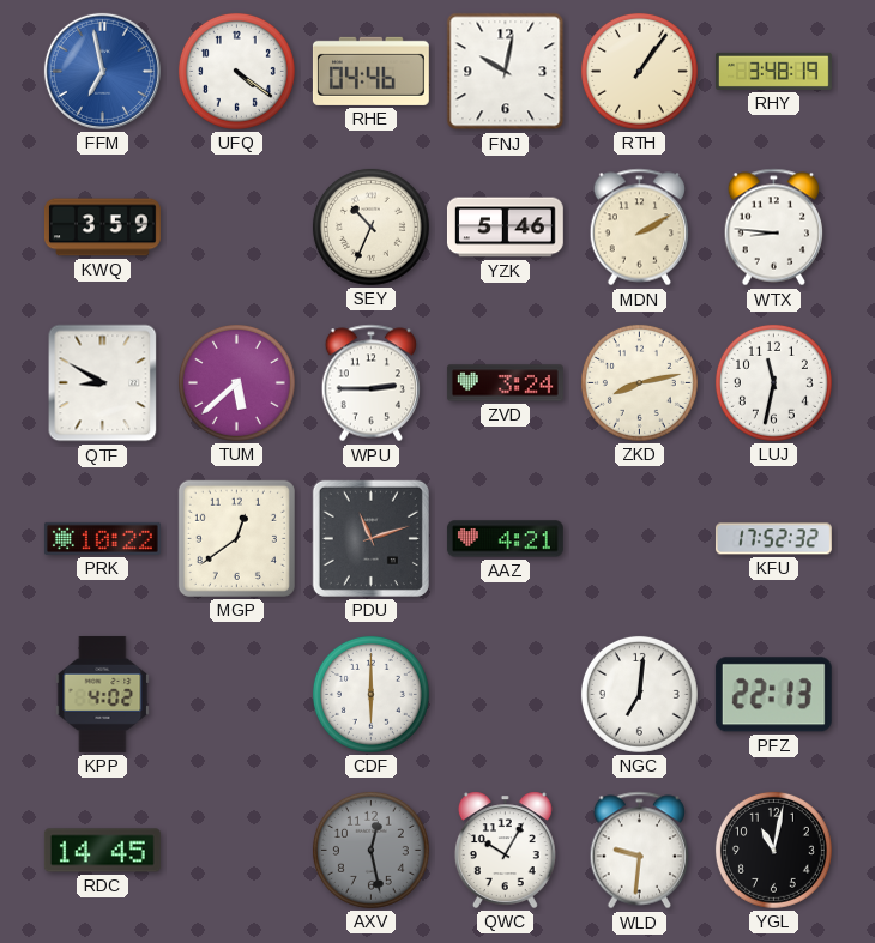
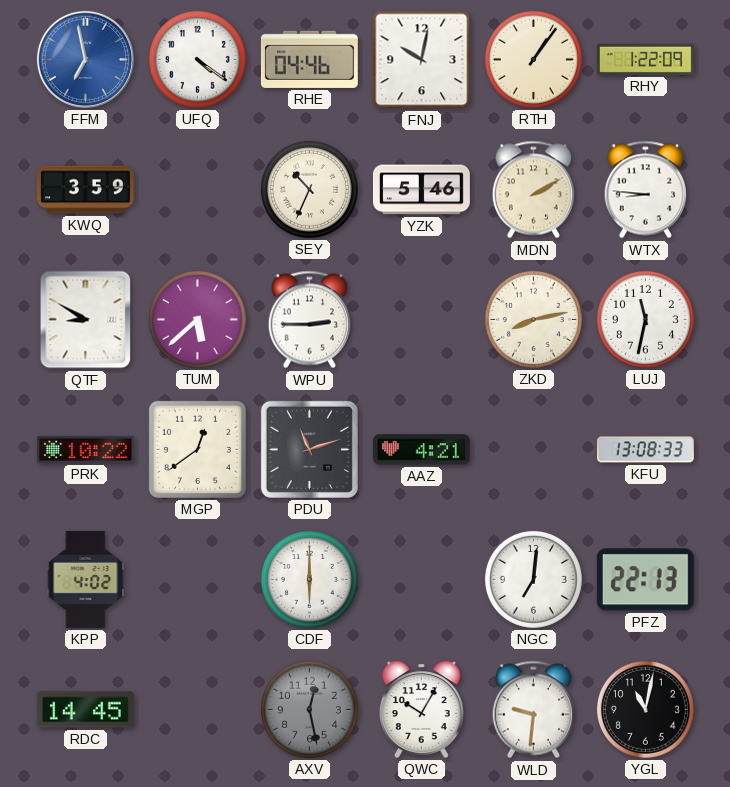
RHY: 3:48 -> 1:22 (645, 59)
ZVD: 3:24 -> none (505, 383)
KFU: 17:52 -> 13:08 (645, 450)
